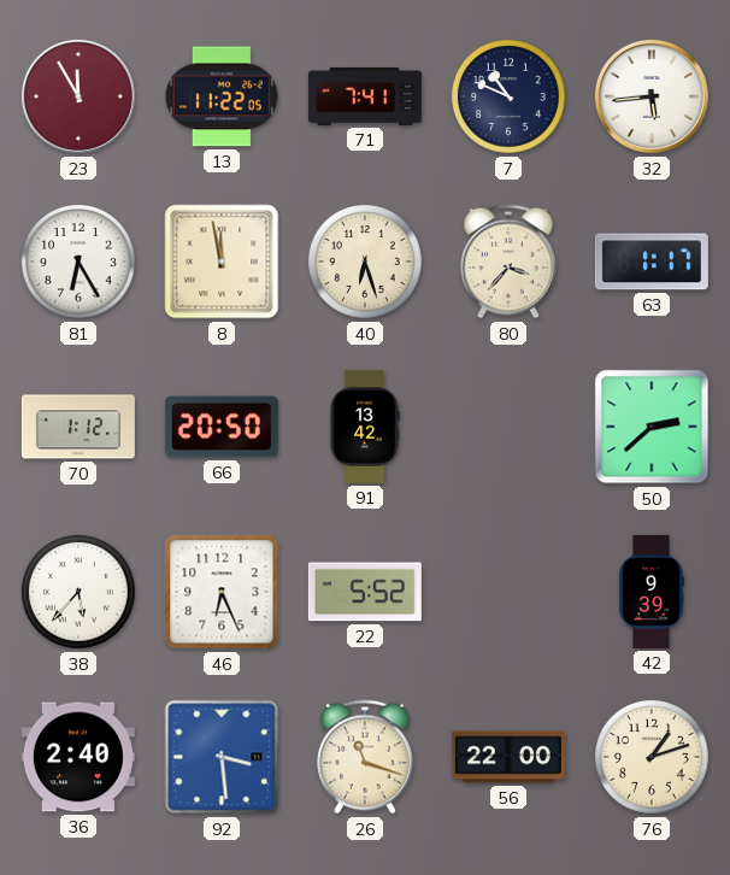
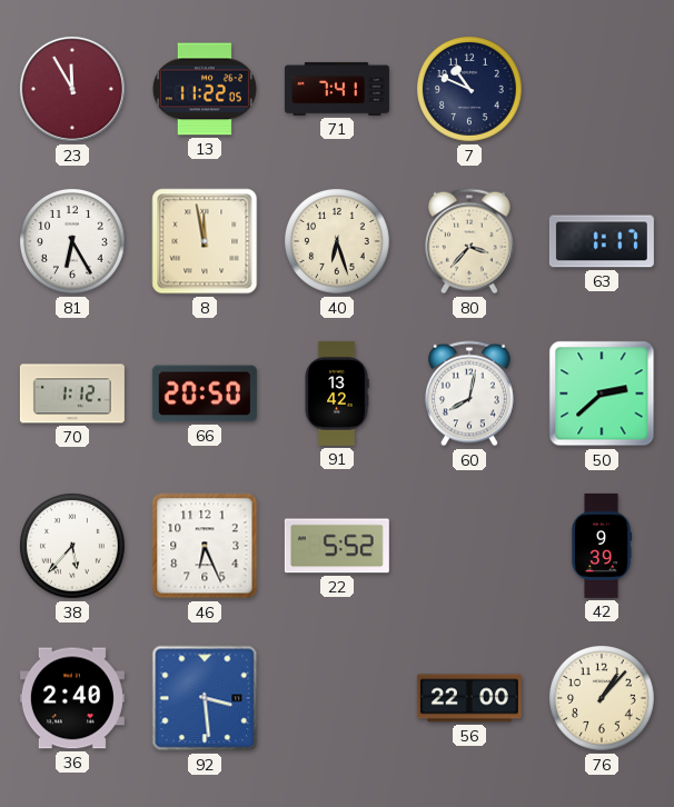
32: 5:44 -> none (652, 96)
60: none -> 8:02 (470, 393)
26: 11:18 -> none (366, 757)
76: 1:12 -> 1:07 (603, 699)
